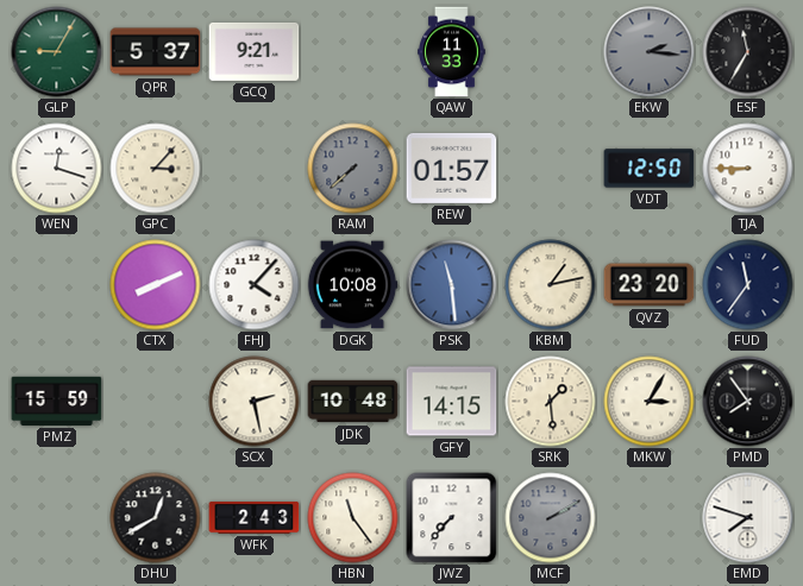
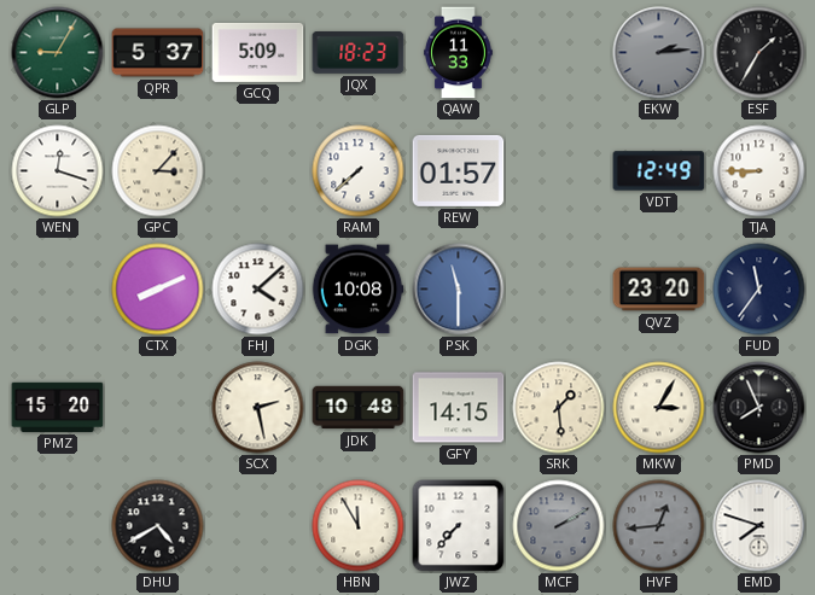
GCQ: 9:21 -> 5:09 (258, 52)
JQX: none -> 18:23 (359, 53)
EKW: 2:16 -> 2:14 (659, 53)
ESF: 11:35 -> 1:35 (759, 53)
RAM dial: grey -> white (359, 171)
VDT: 12:50 -> 12:49 (659, 171)
FHJ: 4:07 -> 4:08 (258, 290)
PSK: 11:29 -> 11:30 (459, 290)
KBM: 1:13 -> none (551, 285)
PMZ: 15:59 -> 15:20 (58, 407)
PMD: 7:54 -> 7:56 (759, 408)
DHU: 12:40 -> 4:40 (158, 526)
WFK: 2:43 -> none (255, 518)
HBN: 11:24 -> 11:55 (359, 526)
HVF: none -> 12:44 (659, 526)
